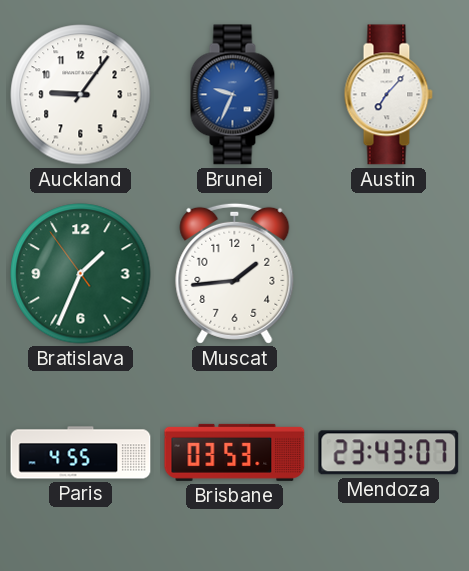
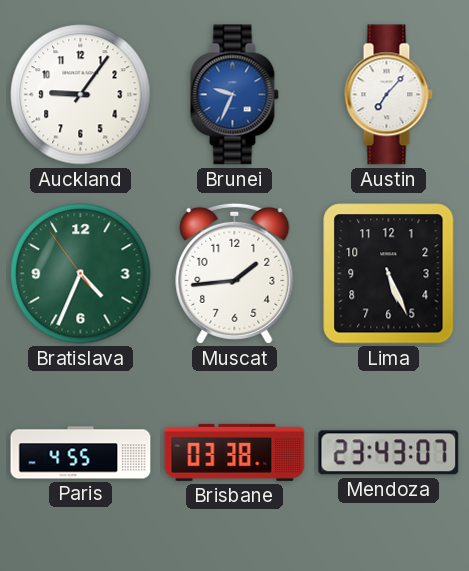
Bratislava: 1:33 -> 4:33 (81, 274)
Lima: none -> 5:26 (389, 274)
Brisbane: 03:53 -> 03:38 (235, 452)
